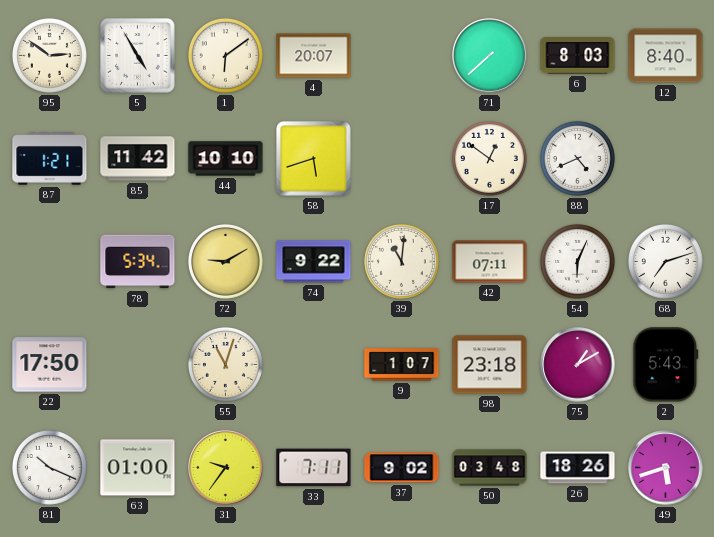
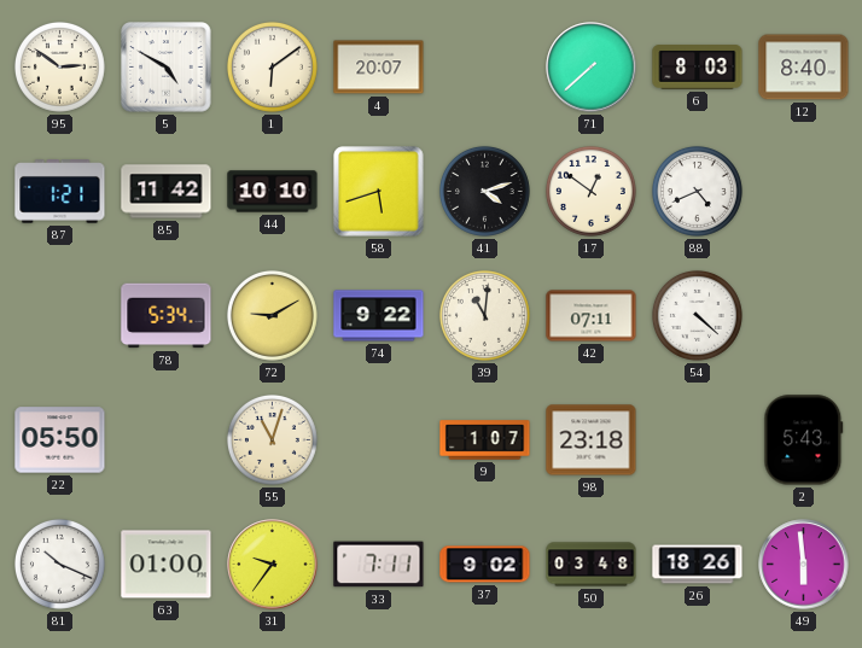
5: 4:55 -> 4:50 (167, 68)
41: none -> 4:12 (484, 191)
54: 6:04 -> 4:22 (697, 315)
68: 7:12 -> none (665, 261)
22: 17:50 -> 05:50 (60, 440)
75: 1:10 -> none (578, 365)
49: 5:42 -> 5:59 (804, 565)
